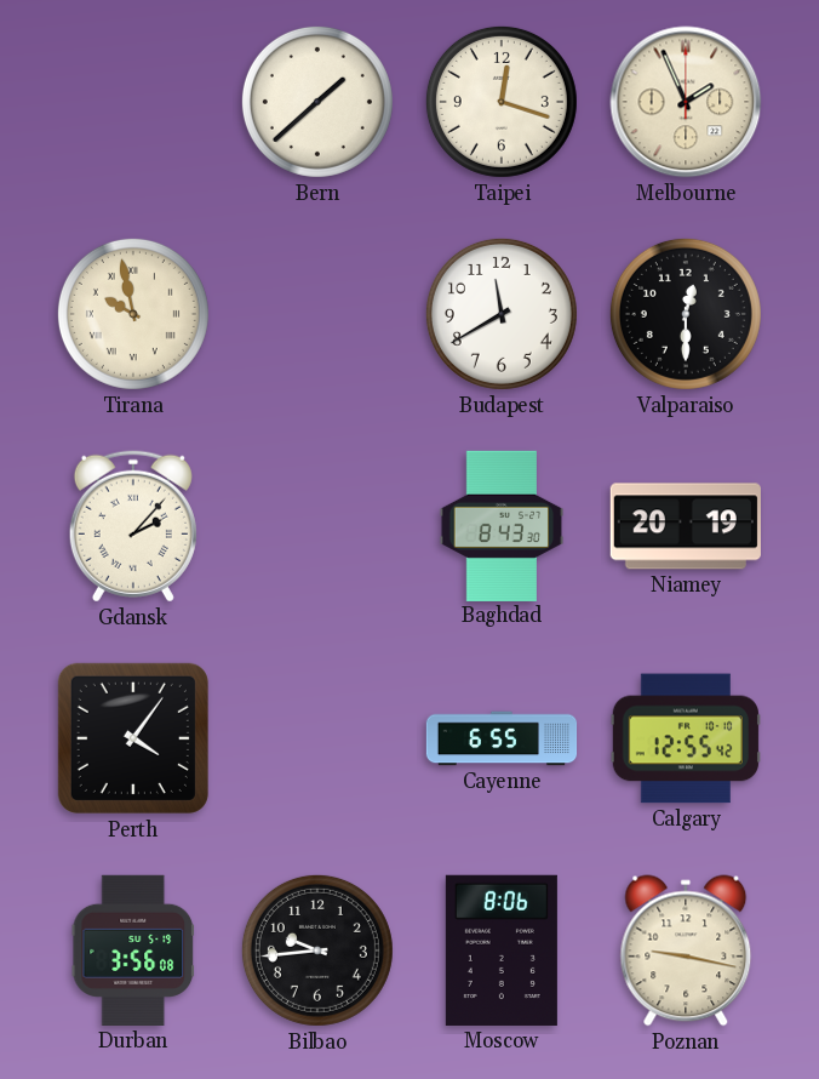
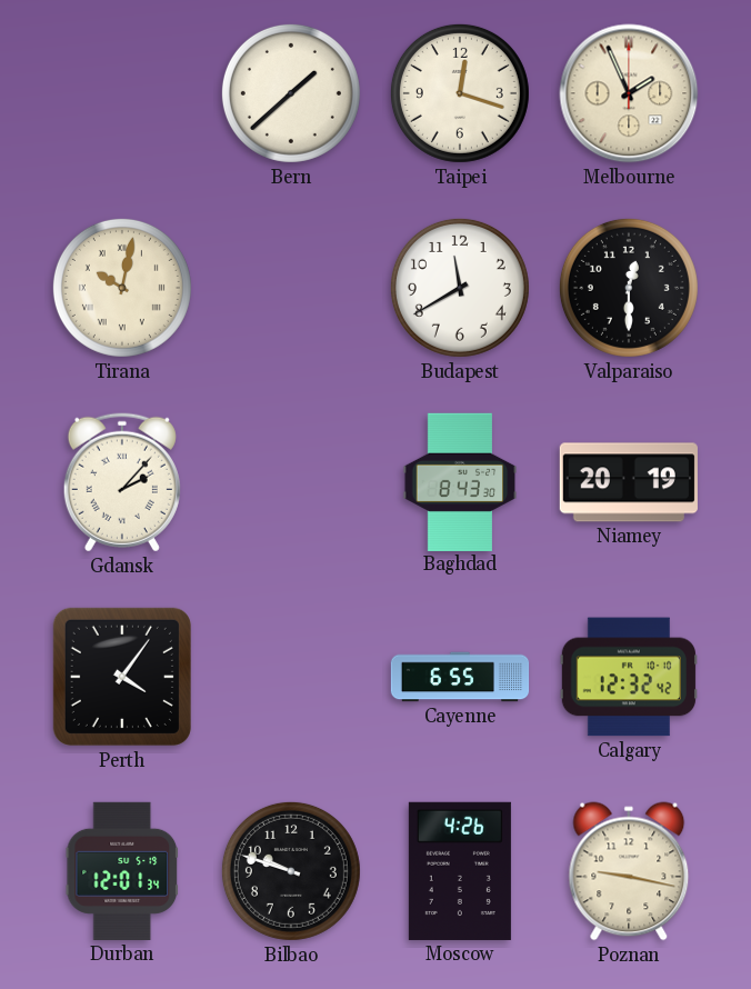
Tirana: 9:58 -> 10:02 (122, 288)
Calgary: 12:55 -> 12:32 (629, 677)
Durban: 3:56 -> 12:01 (122, 871)
Bilbao: 9:44 -> 9:48 (291, 871)
Moscow: 8:06 -> 4:26 (460, 871)
